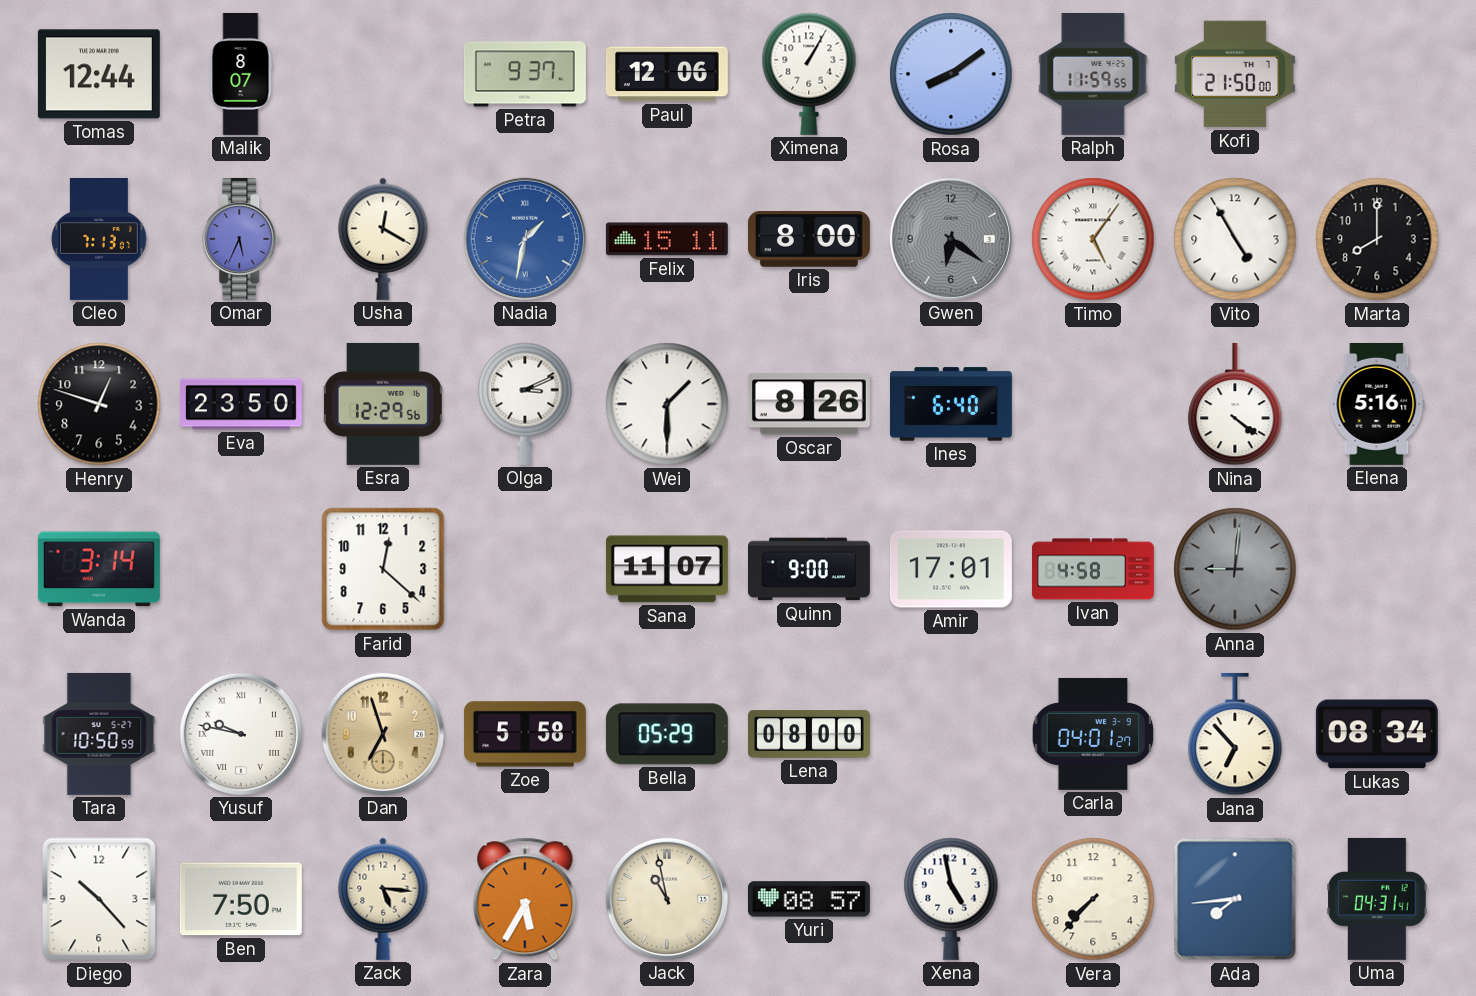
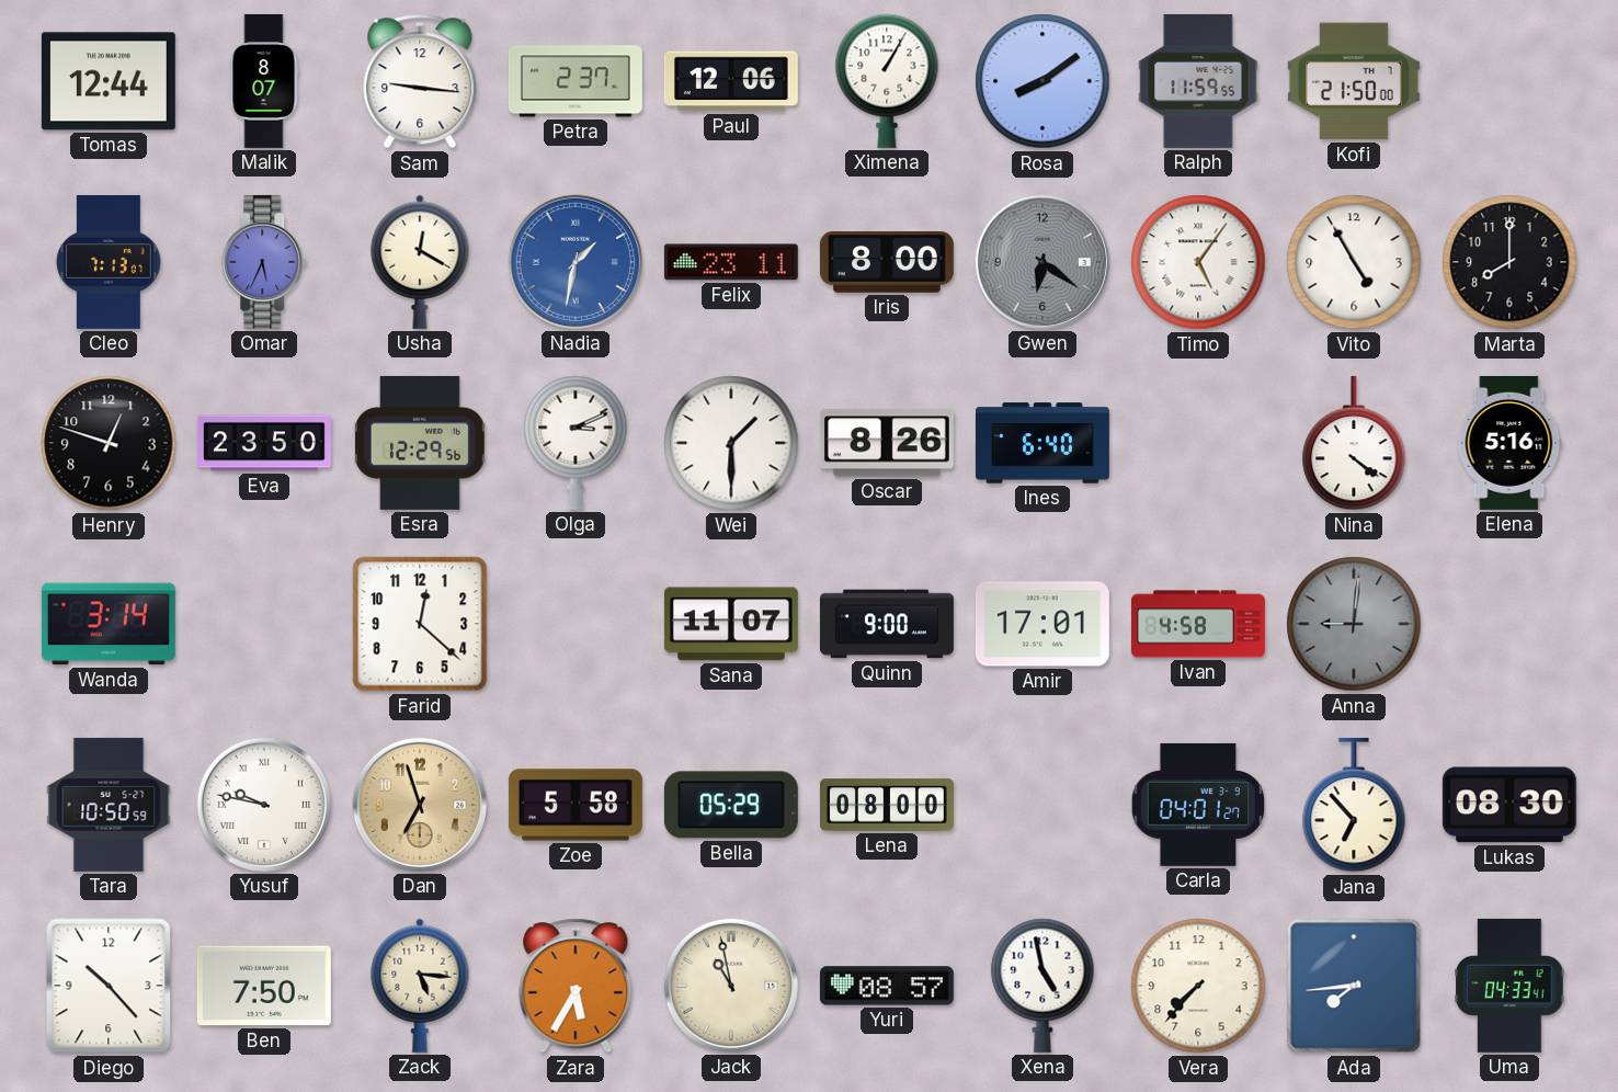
Sam: none -> 9:16 (420, 81)
Petra: 9:37 -> 2:37 (576, 81)
Felix: 15:11 -> 23:11 (731, 262)
Lukas: 08:34 -> 08:30 (1509, 805)
Uma: 04:31 -> 04:33 (1509, 986)
